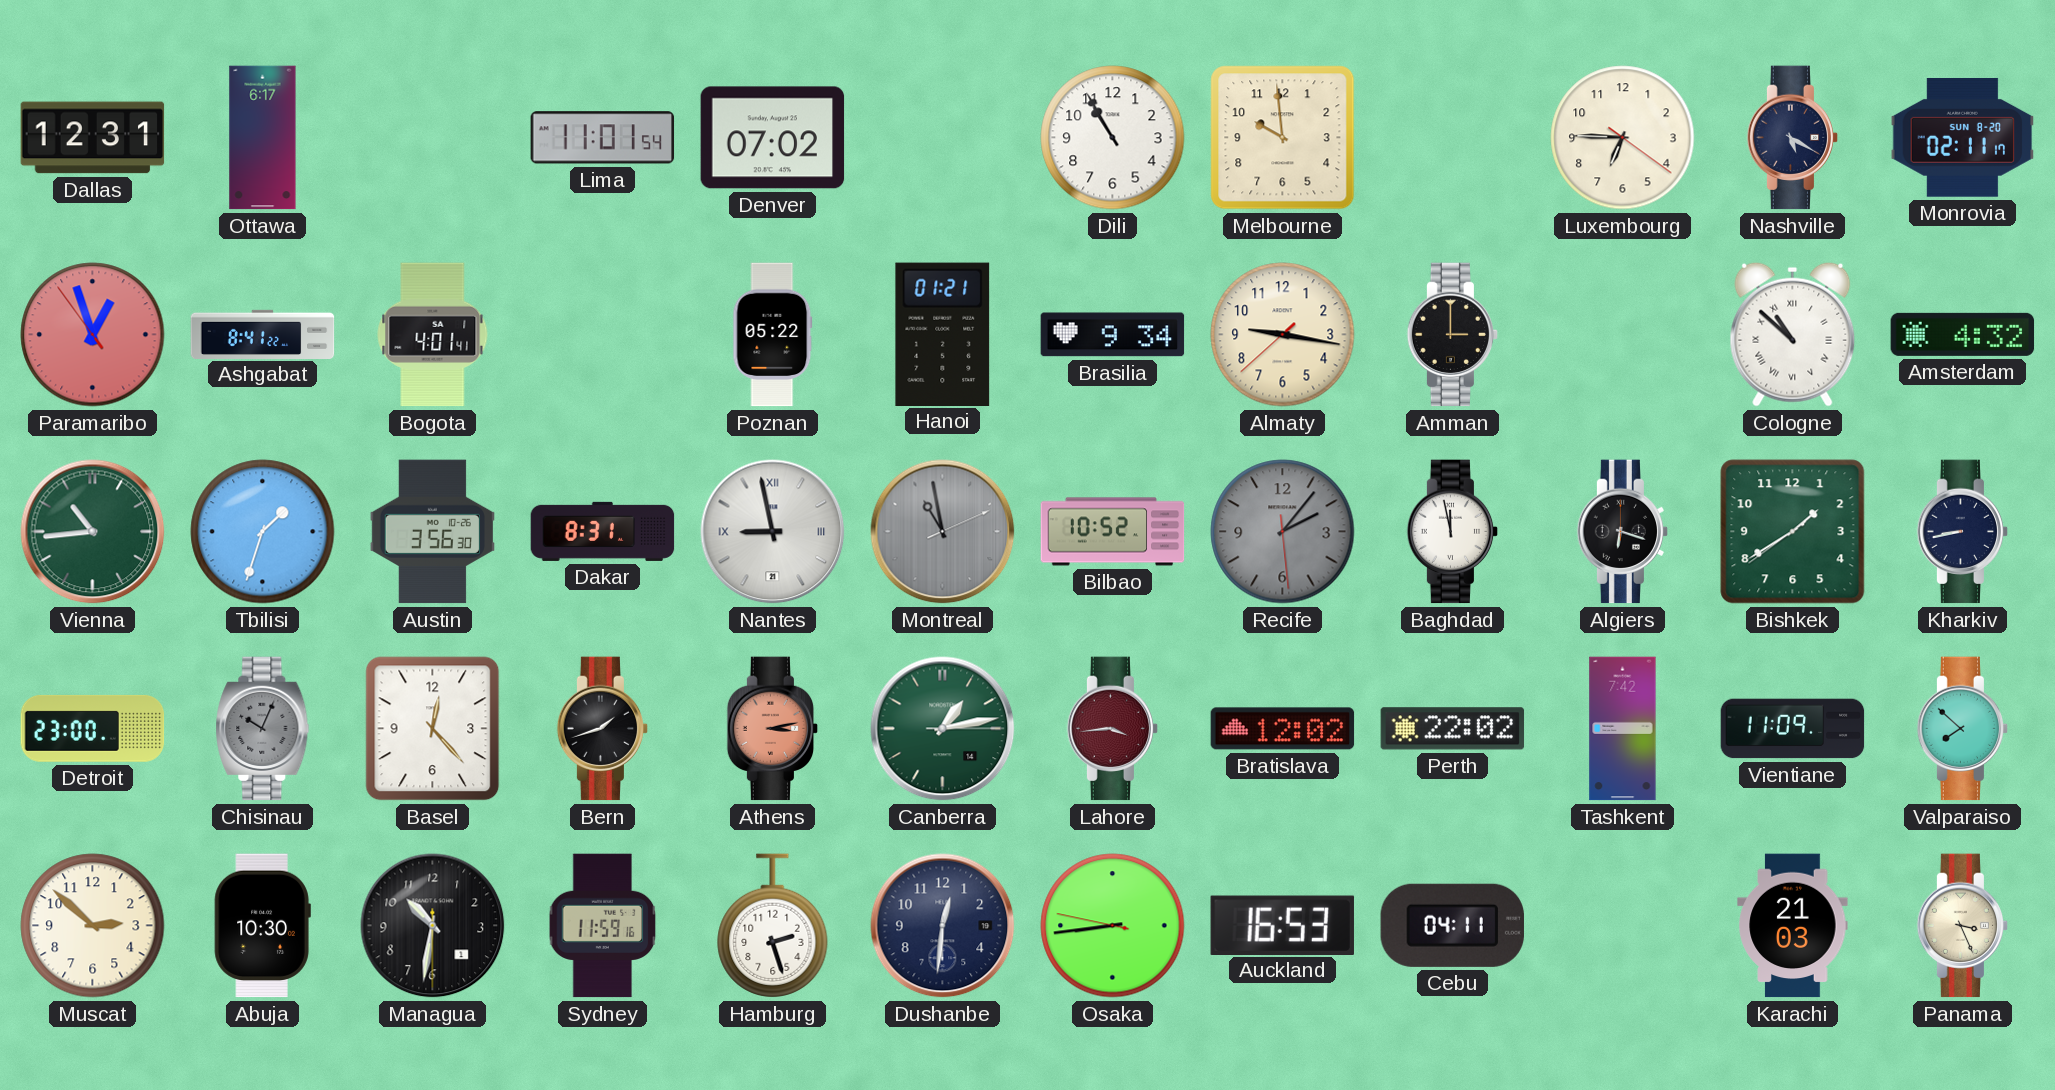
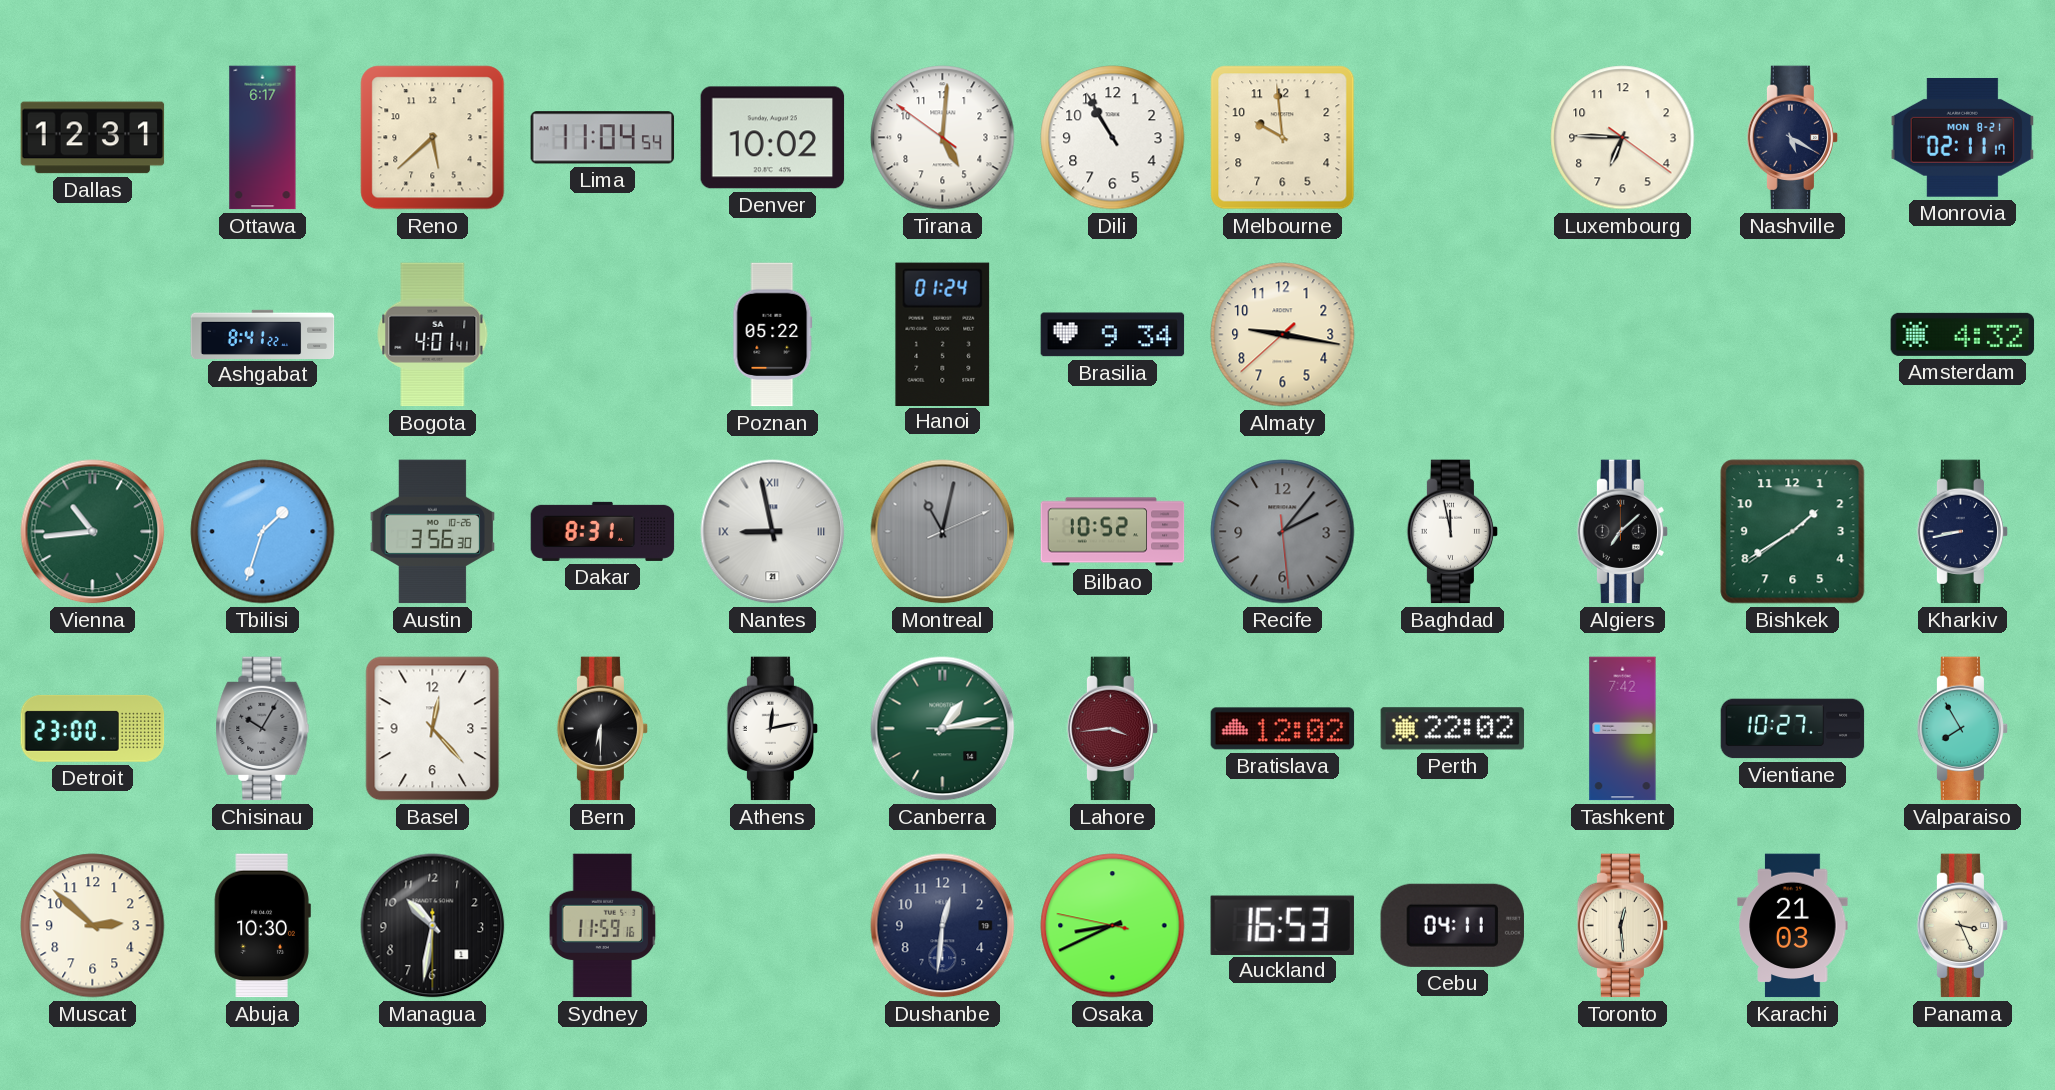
Reno: none -> 5:38 (433, 138)
Lima: 11:01 -> 11:04 (603, 138)
Denver: 07:02 -> 10:02 (773, 138)
Tirana: none -> 5:00 (943, 138)
Monrovia date: SUN 8-20 -> MON 8-21 (1963, 138)
Paramaribo: 12:56 -> none (93, 335)
Hanoi: 01:21 -> 01:24 (943, 334)
Amman: 3:00 -> none (1453, 335)
Cologne: 10:52 -> none (1793, 334)
Montreal: 10:58 -> 11:02 (943, 532)
Algiers: 6:18 -> 7:08 (1623, 532)
Chisinau: 10:04 -> 10:05 (263, 729)
Bern: 1:42 -> 6:30 (603, 729)
Athens: 3:13 -> 12:13 (773, 729)
Athens dial: salmon -> white (773, 729)
Vientiane: 11:09 -> 10:27 (1793, 729)
Valparaiso: 7:52 -> 7:55 (1963, 729)
Hamburg: 2:27 -> none (773, 926)
Osaka: 8:43 -> 8:40 (1113, 926)
Toronto: none -> 12:29 (1623, 926)
